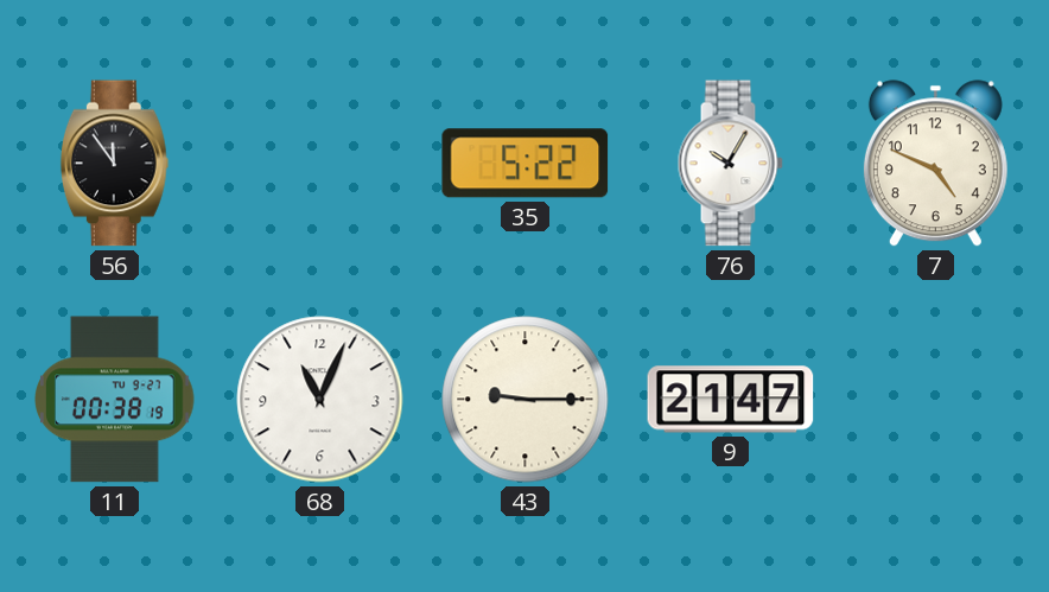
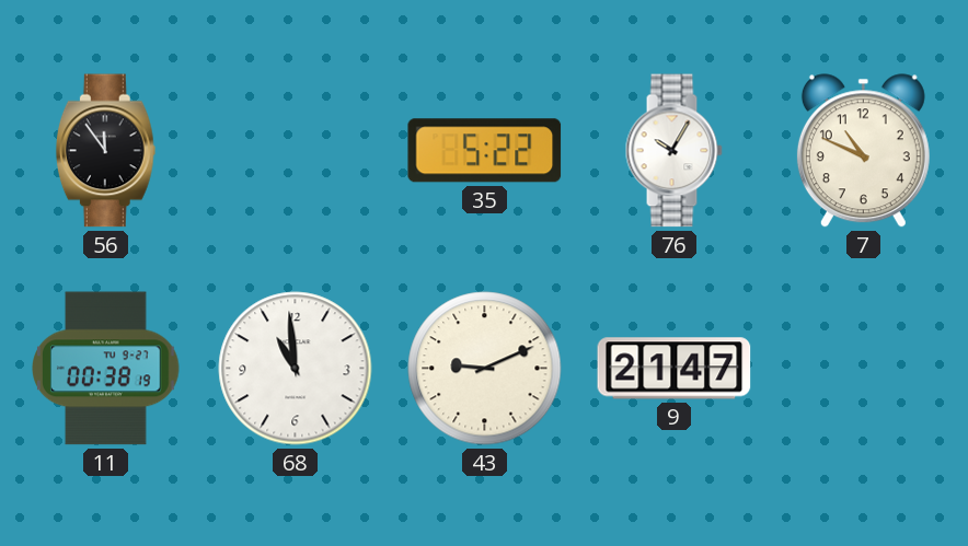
7: 4:49 -> 10:49 (863, 151)
68: 11:04 -> 10:59 (296, 369)
43: 9:15 -> 9:11 (485, 369)
